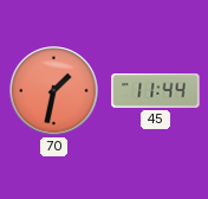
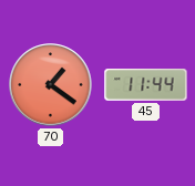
70: 1:32 -> 1:21 (51, 85)
